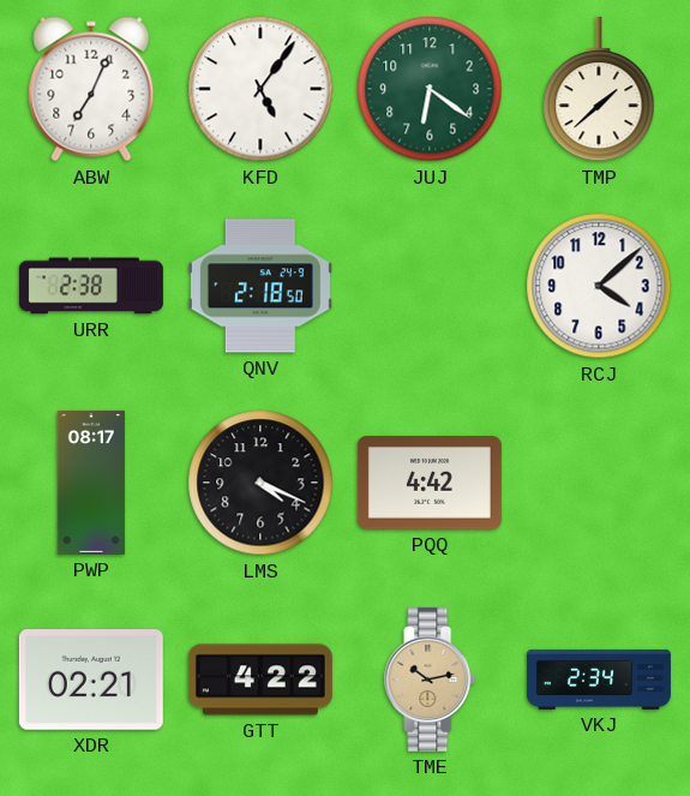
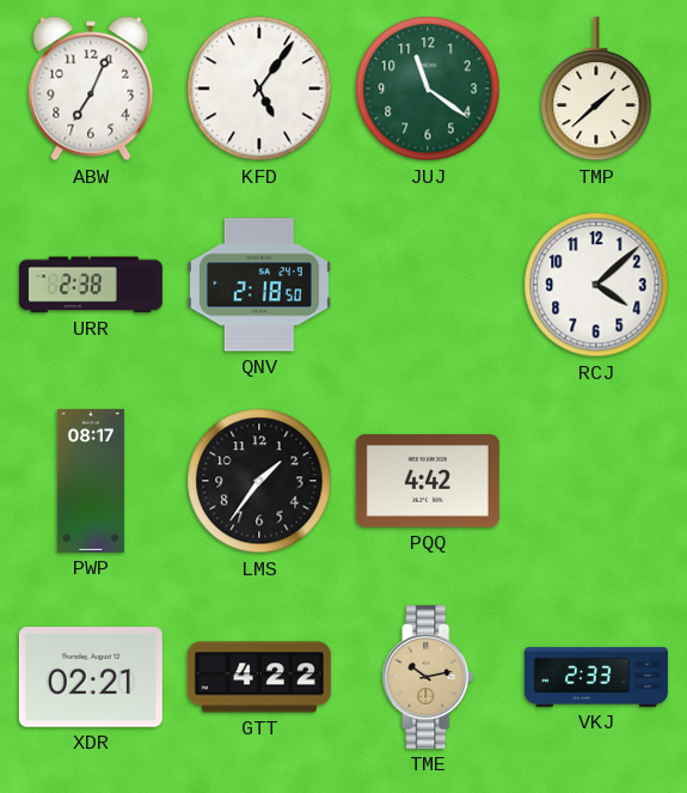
JUJ: 6:21 -> 11:21 (428, 89)
LMS: 4:19 -> 1:36 (259, 481)
VKJ: 2:34 -> 2:33 (596, 677)
